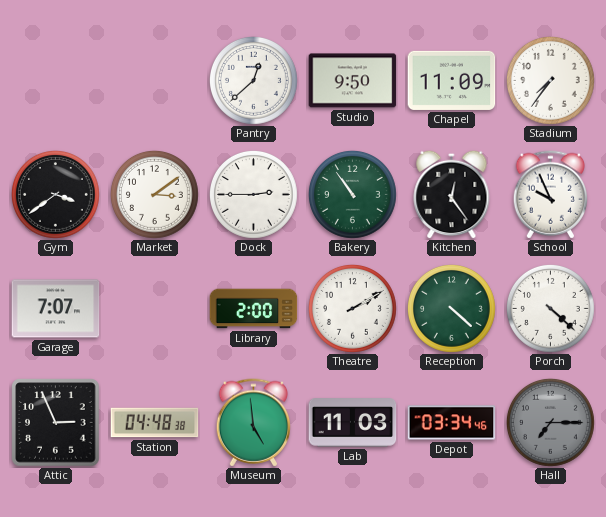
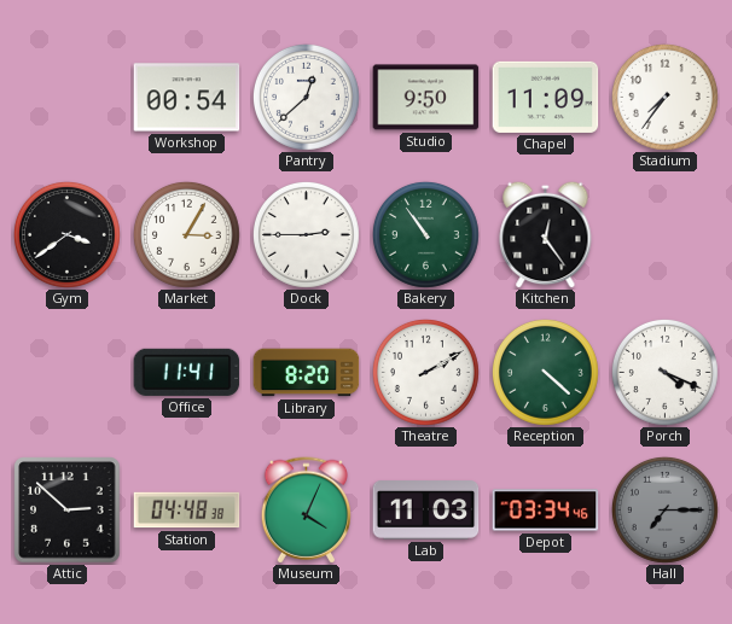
Workshop: none -> 00:54 (187, 98)
Market: 3:09 -> 3:05 (186, 234)
School: 9:56 -> none (550, 195)
Garage: 7:07 -> none (56, 309)
Office: none -> 11:41 (187, 372)
Library: 2:00 -> 8:20 (307, 373)
Porch: 4:22 -> 4:19 (664, 372)
Attic: 2:56 -> 2:52 (68, 511)
Museum: 4:59 -> 4:04 (306, 511)
